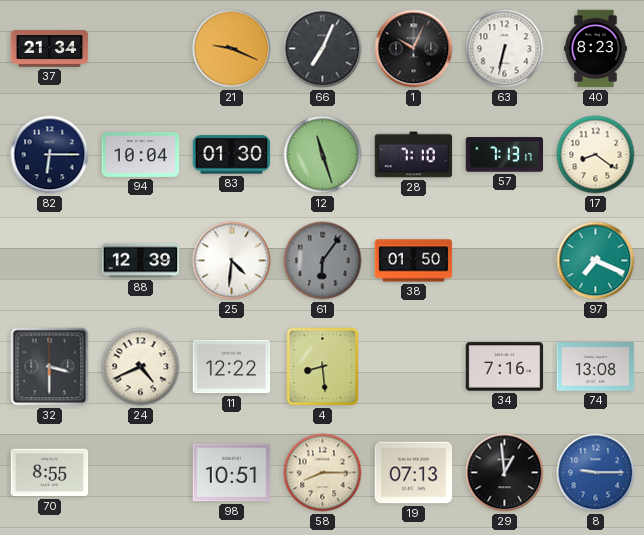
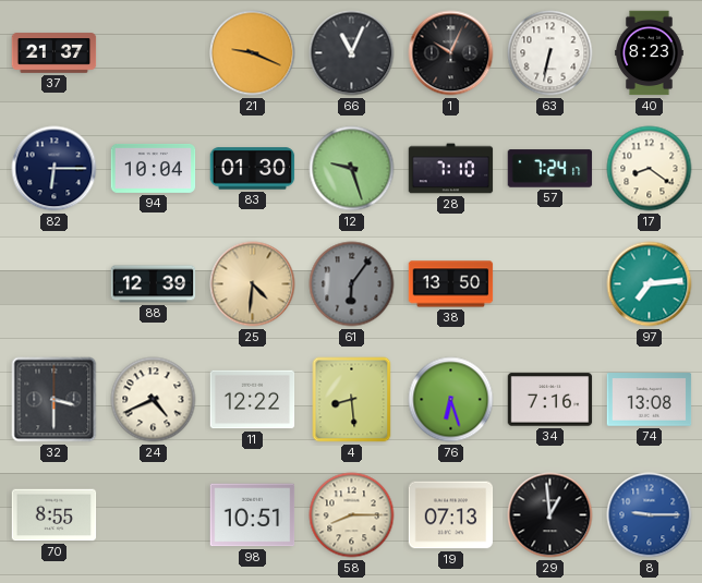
37: 21:34 -> 21:37 (55, 53)
66: 7:04 -> 11:04 (352, 53)
12: 11:27 -> 9:27 (352, 169)
57: 7:13 -> 7:24 (550, 169)
25 dial: white -> champagne (253, 284)
38: 01:50 -> 13:50 (451, 284)
97: 7:19 -> 7:14 (650, 284)
76: none -> 6:27 (451, 400)
